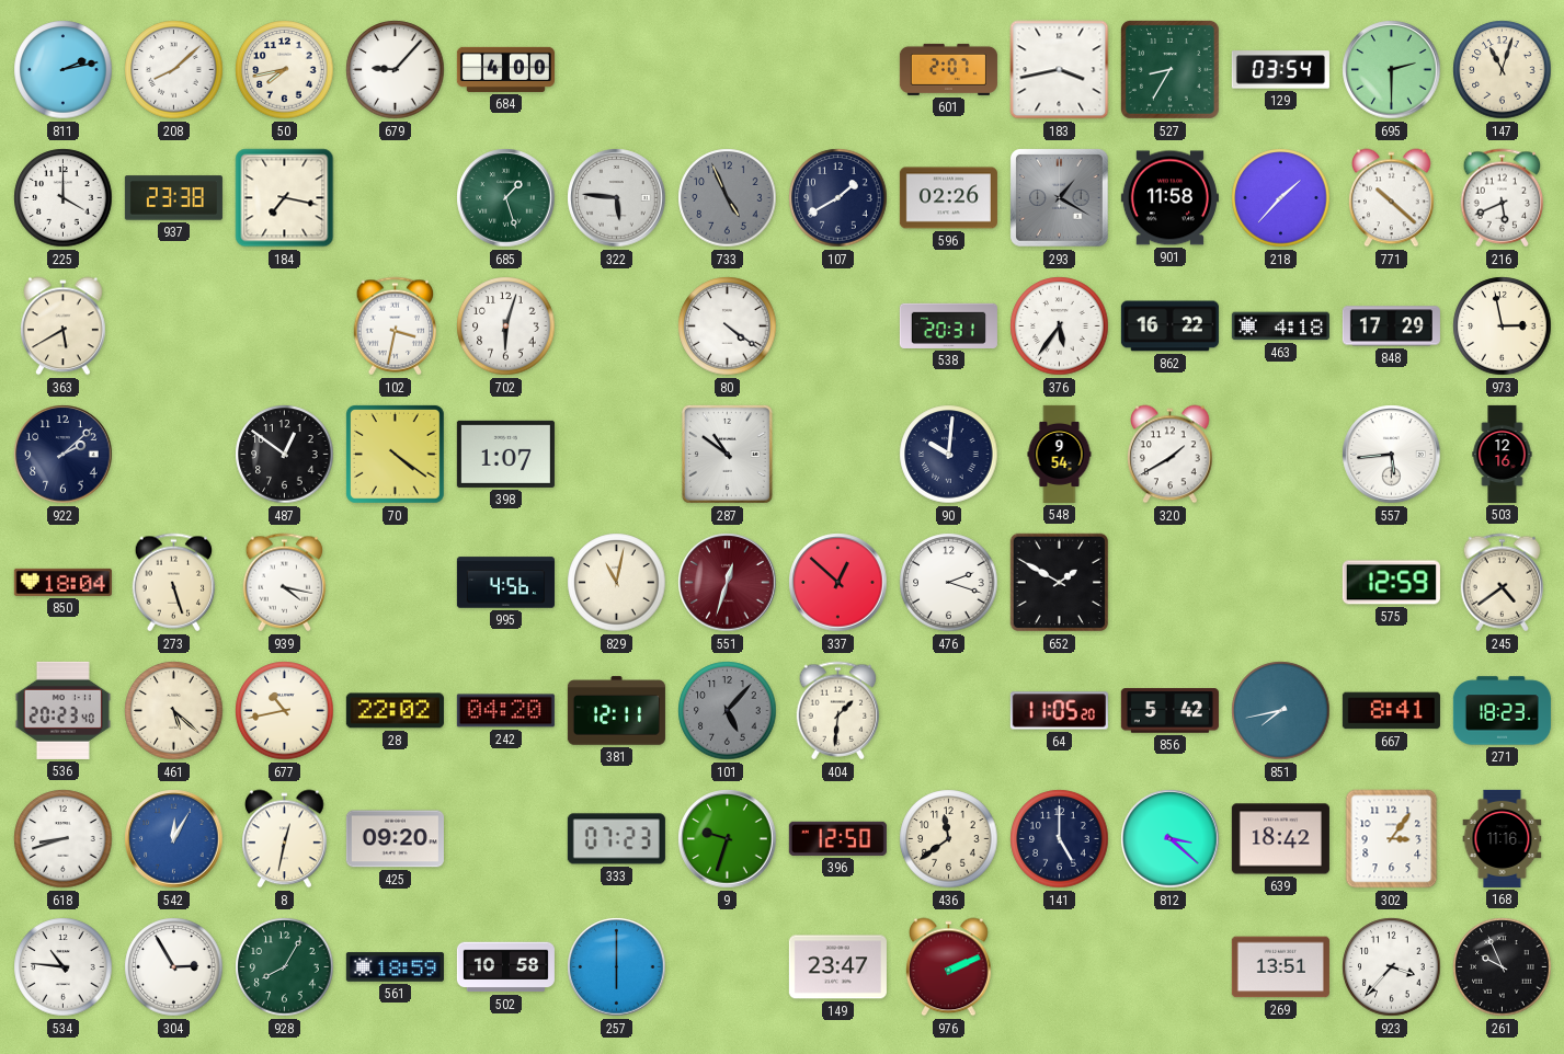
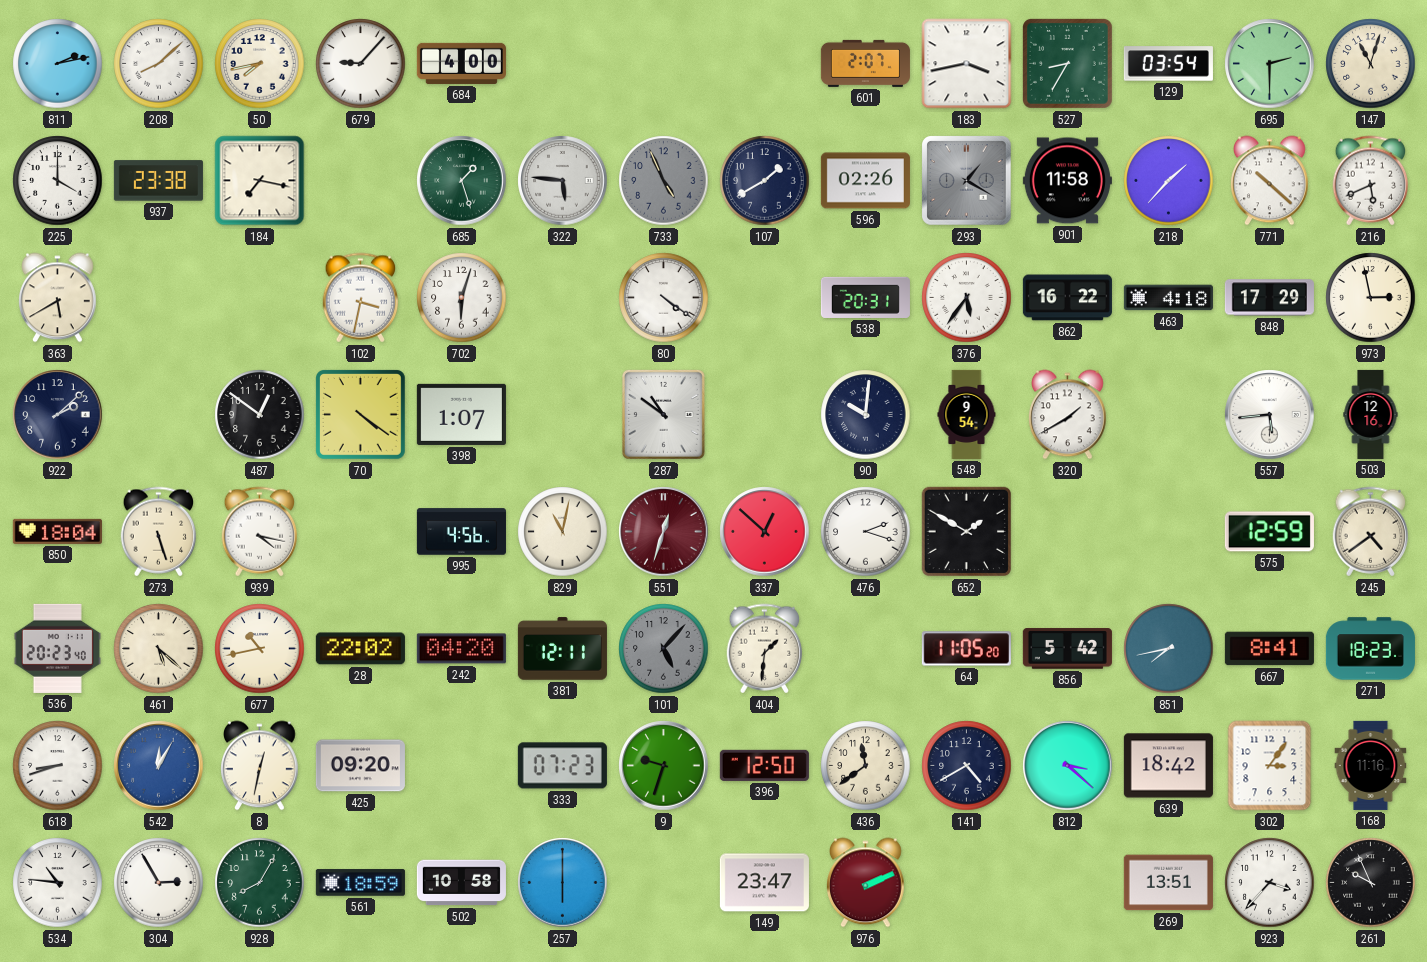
141: 5:00 -> 4:40 (967, 766)
